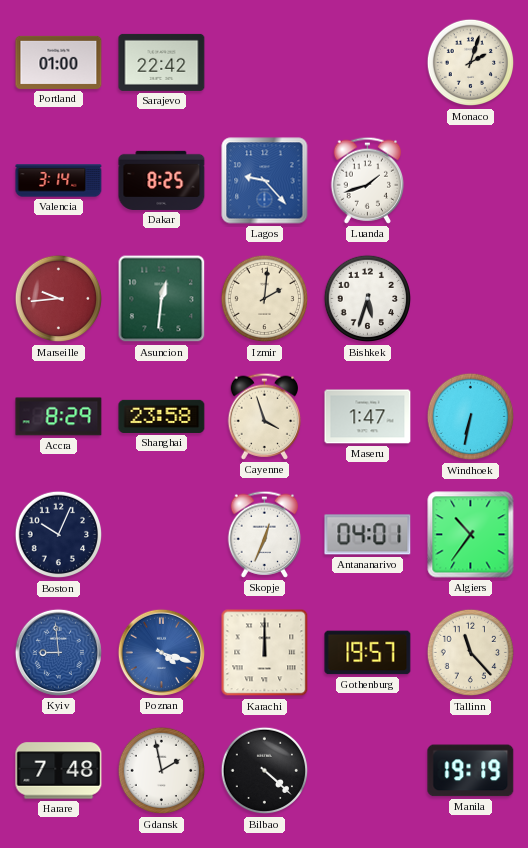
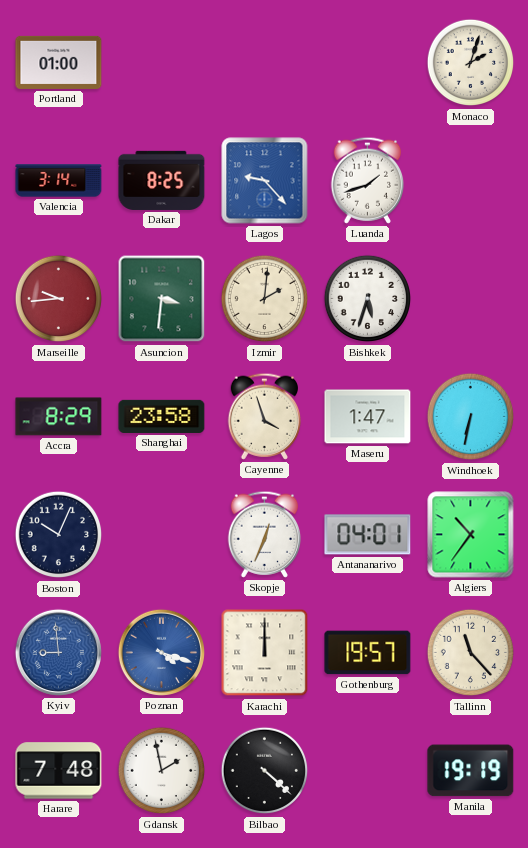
Sarajevo: 22:42 -> none (162, 62)
Asuncion: 12:31 -> 3:31 (162, 299)
